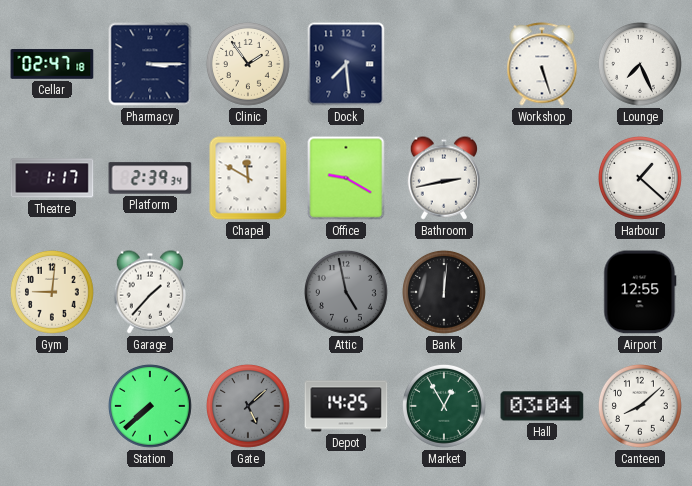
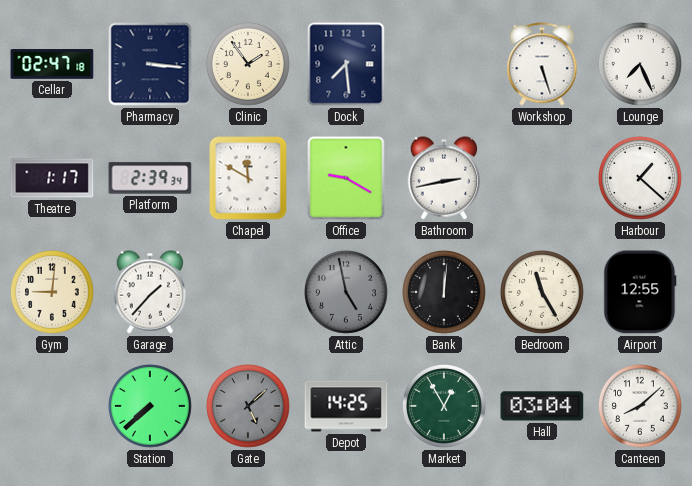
Pharmacy: 3:15 -> 3:16 (150, 64)
Bedroom: none -> 11:25 (542, 292)
